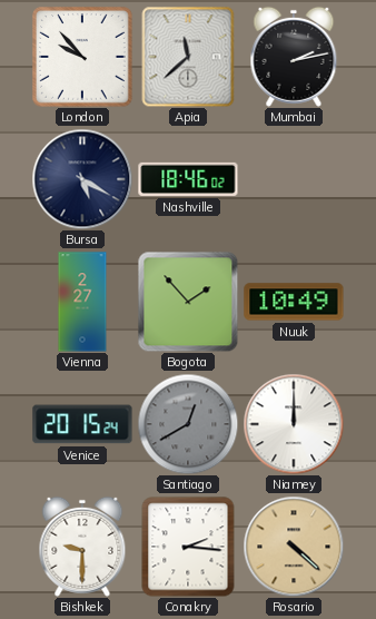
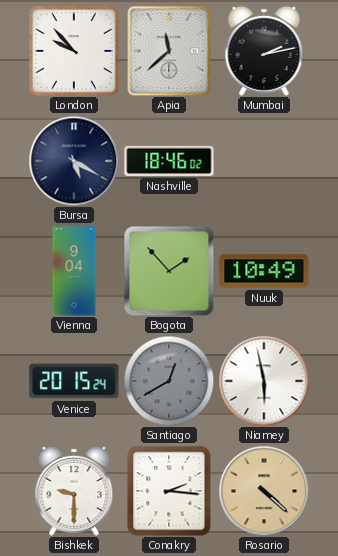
Vienna: 2:27 -> 9:04 (74, 271)
Niamey: 12:00 -> 5:58 (264, 381)
